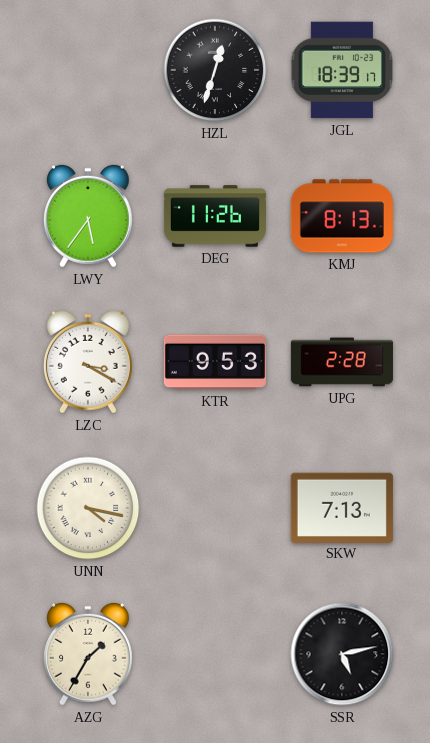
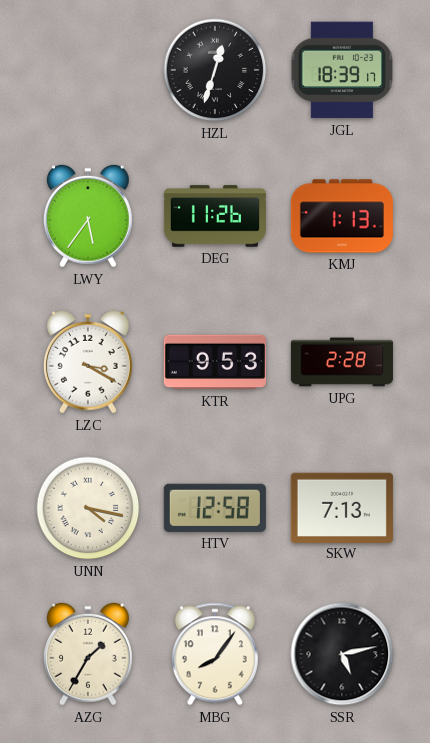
KMJ: 8:13 -> 1:13 (342, 216)
HTV: none -> 12:58 (215, 508)
MBG: none -> 8:06 (215, 654)
